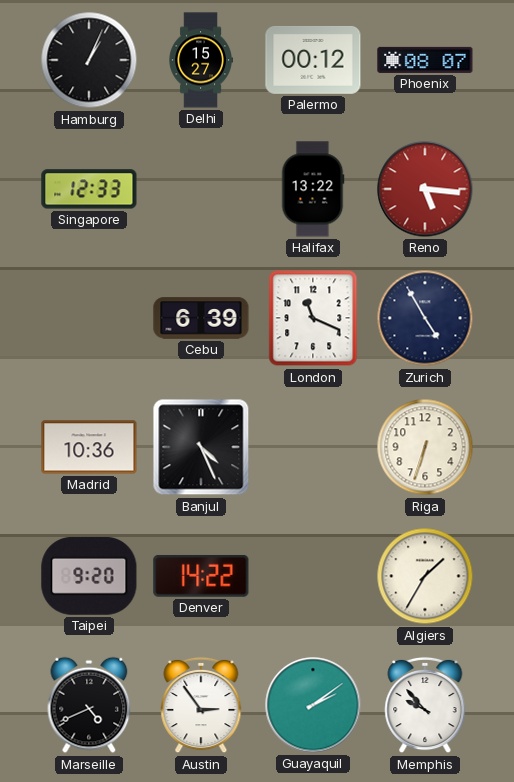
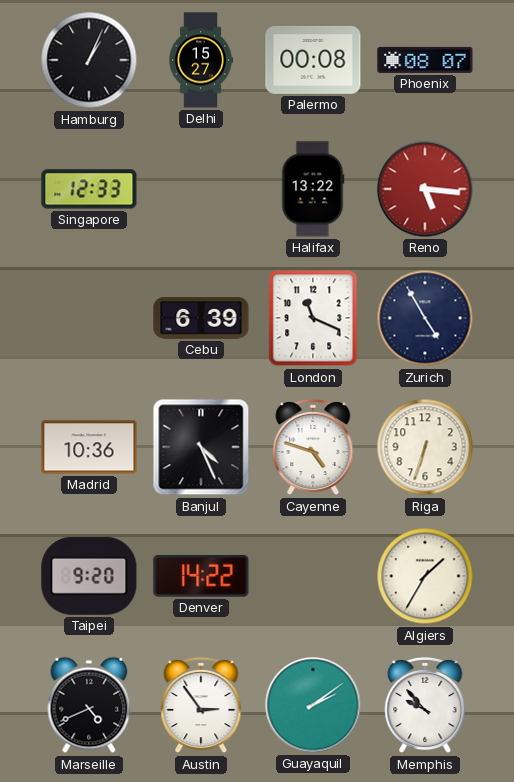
Palermo: 00:12 -> 00:08 (313, 60)
Cayenne: none -> 4:48 (313, 447)
